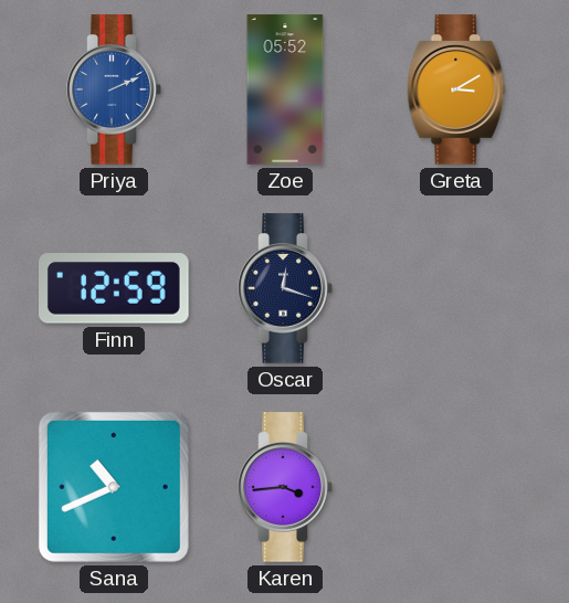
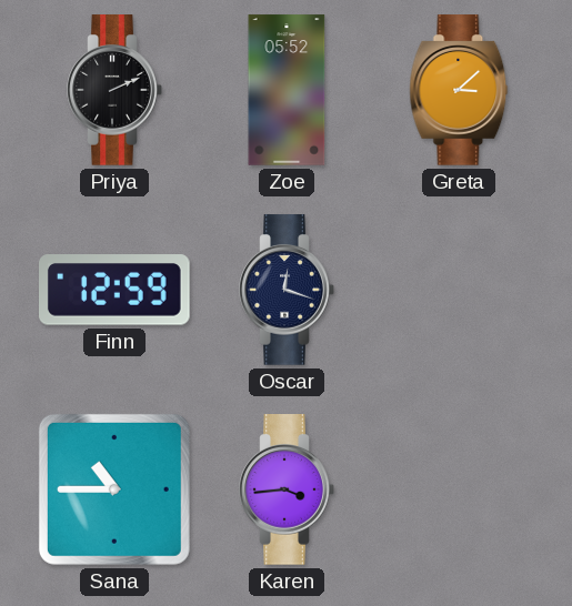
Priya dial: blue -> black (114, 90)
Greta: 3:10 -> 3:08 (459, 90)
Sana: 10:41 -> 10:45 (114, 489)
